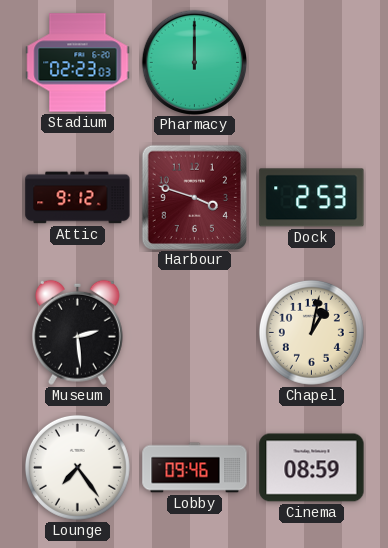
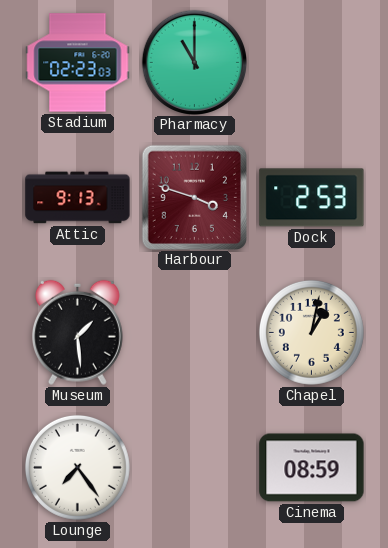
Pharmacy: 12:00 -> 11:00 (194, 62)
Attic: 9:12 -> 9:13 (78, 198)
Museum: 2:29 -> 1:29 (77, 332)
Lobby: 09:46 -> none (195, 468)
